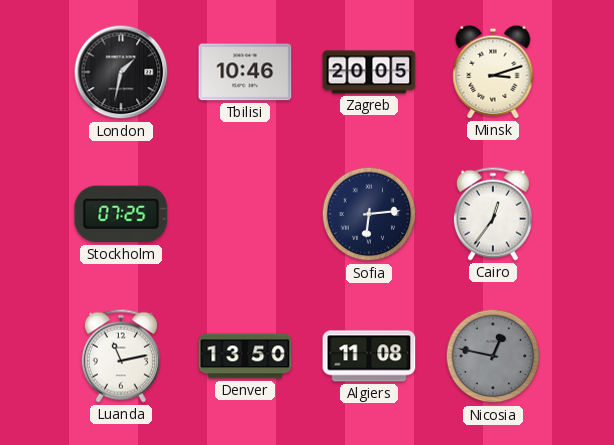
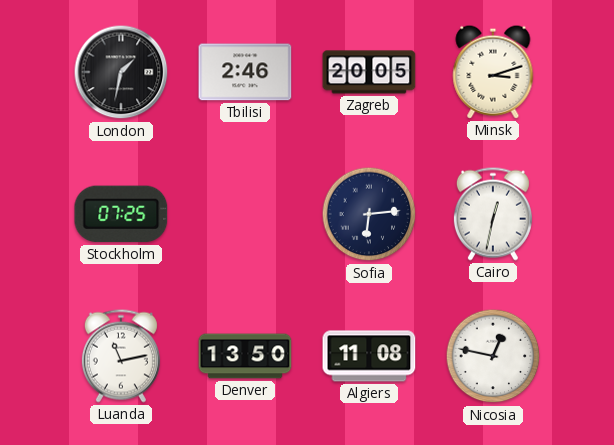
Tbilisi: 10:46 -> 2:46 (245, 72)
Cairo: 12:36 -> 12:32 (493, 214)
Nicosia dial: grey -> white (493, 356)
